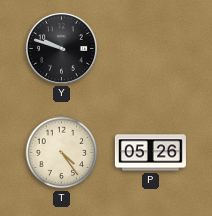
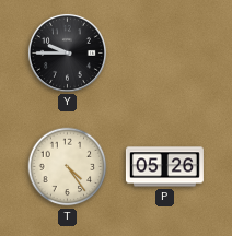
Y: 9:48 -> 9:45 (67, 52)
